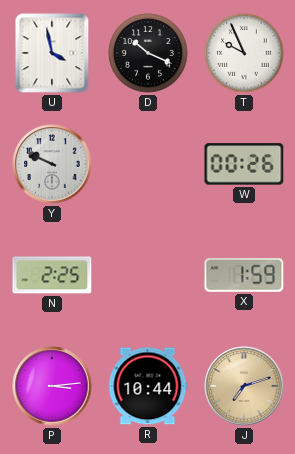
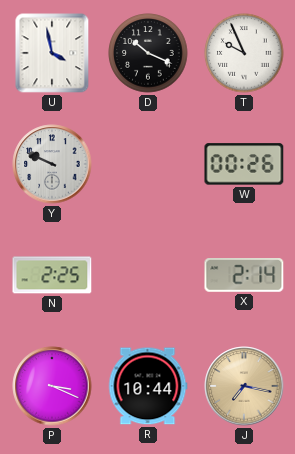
X: 1:59 -> 2:14 (244, 275)
P: 3:14 -> 3:19 (52, 386)
J: 7:12 -> 7:17 (244, 386)
